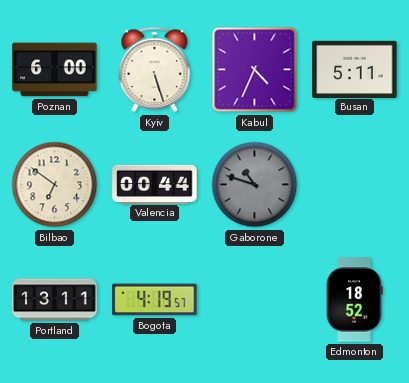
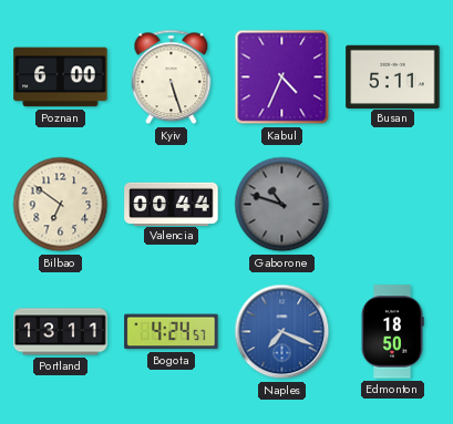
Bogota: 4:19 -> 4:24 (172, 332)
Naples: none -> 7:19 (282, 332)
Edmonton: 18:52 -> 18:50 (392, 332)
